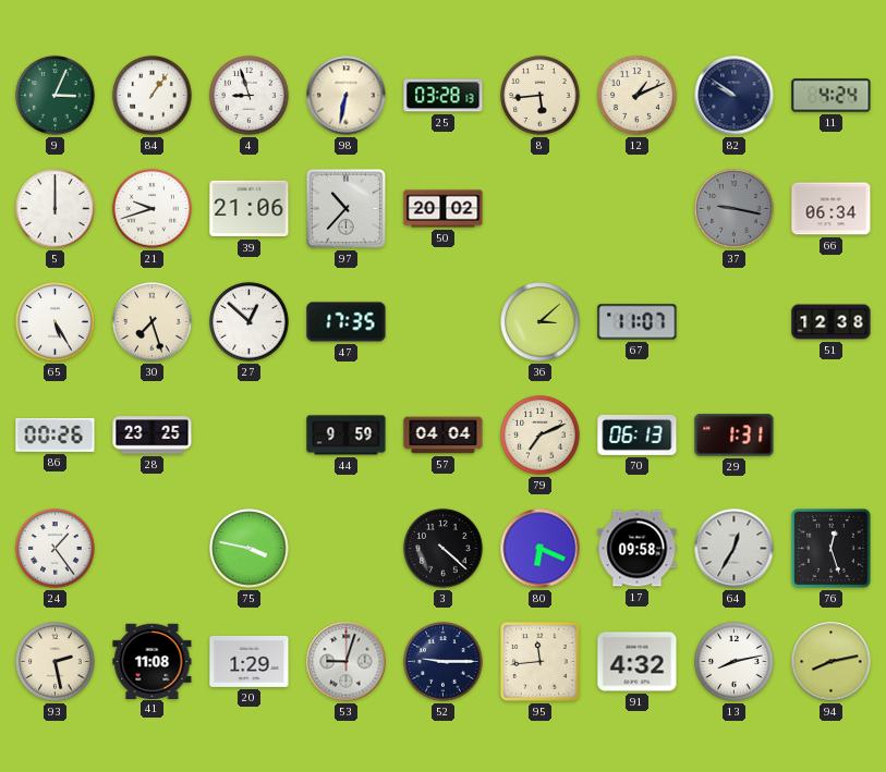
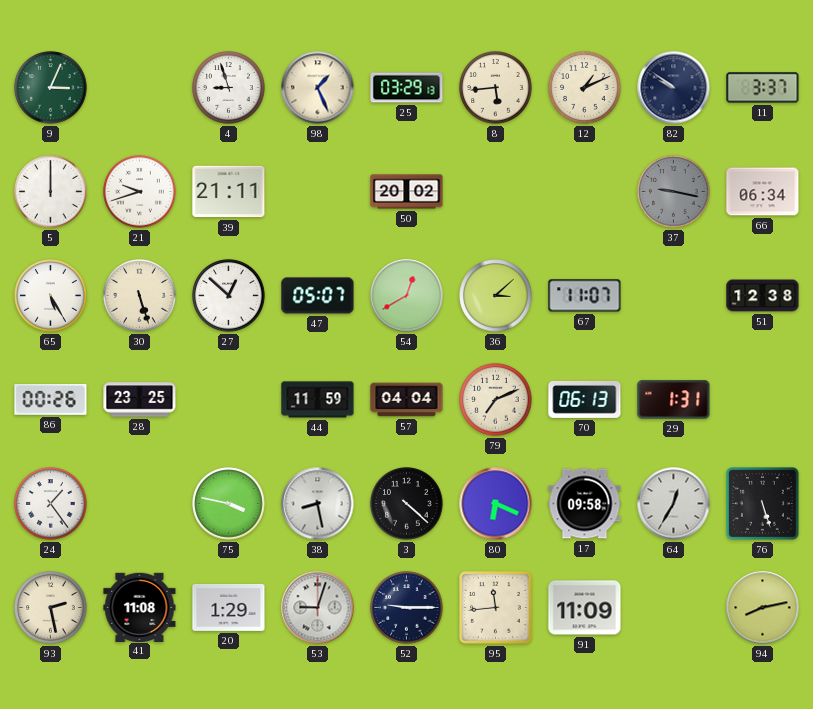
84: 1:06 -> none (153, 96)
98: 6:32 -> 1:26 (318, 88)
25: 03:28 -> 03:29 (407, 88)
11: 4:24 -> 3:37 (763, 88)
39: 21:06 -> 21:11 (229, 192)
97: 10:37 -> none (345, 208)
30: 7:27 -> 5:27 (140, 296)
47: 17:35 -> 05:07 (318, 296)
54: none -> 12:40 (407, 296)
44: 9:59 -> 11:59 (318, 400)
38: none -> 8:28 (318, 504)
76: 12:27 -> 5:27 (763, 504)
91: 4:32 -> 11:09 (585, 608)
13: 8:13 -> none (735, 662)
